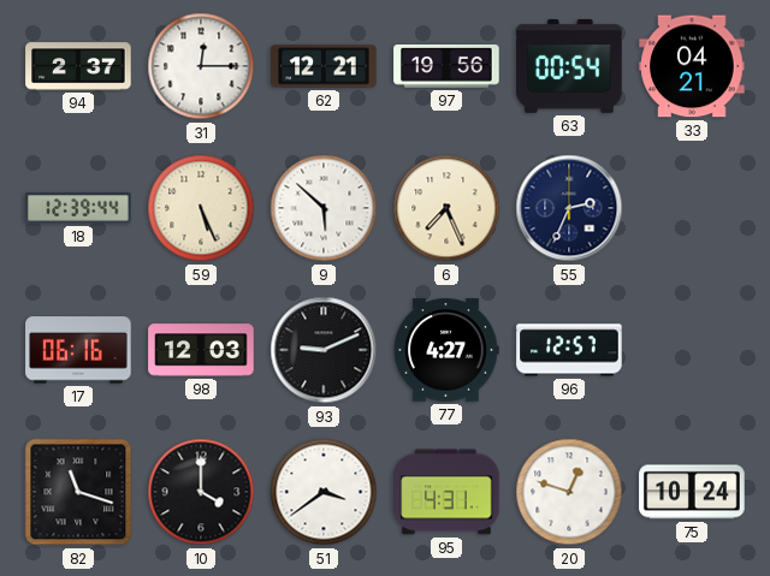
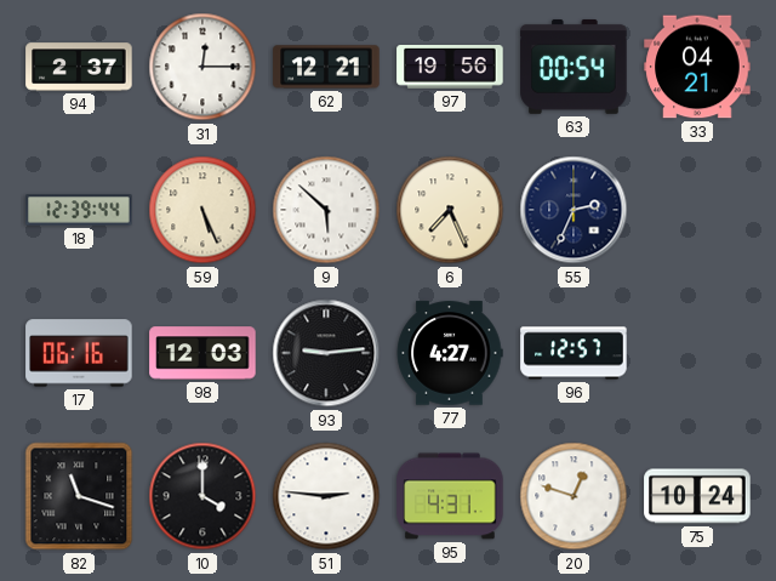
93: 9:11 -> 9:14 (326, 353)
51: 3:39 -> 2:46 (326, 496)
